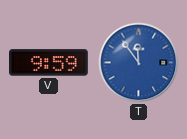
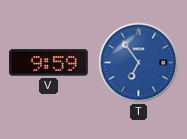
T: 11:54 -> 6:54 (139, 63)
